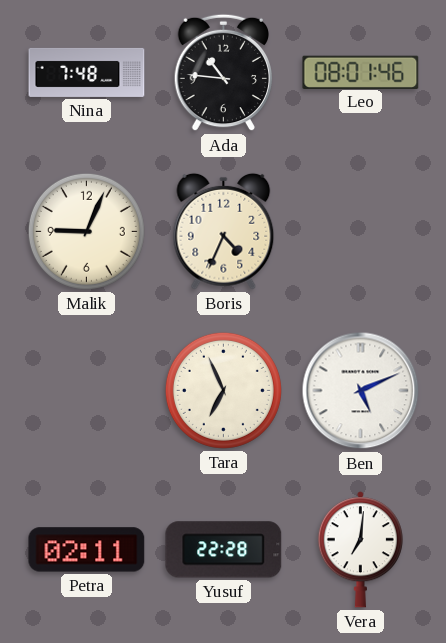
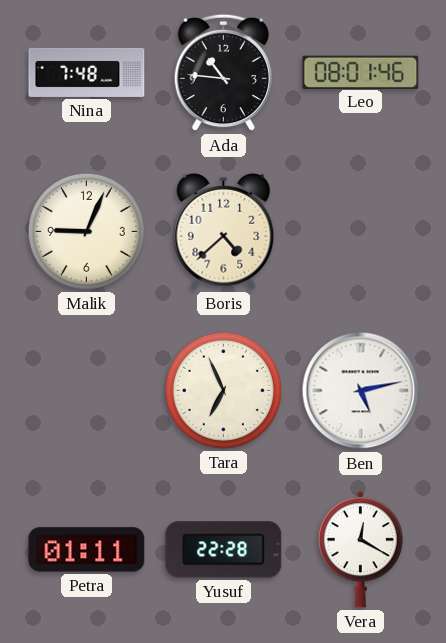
Boris: 4:34 -> 4:38 (224, 231)
Ben: 5:11 -> 5:13 (361, 391)
Petra: 02:11 -> 01:11 (87, 550)
Vera: 7:01 -> 12:20 (360, 550)
